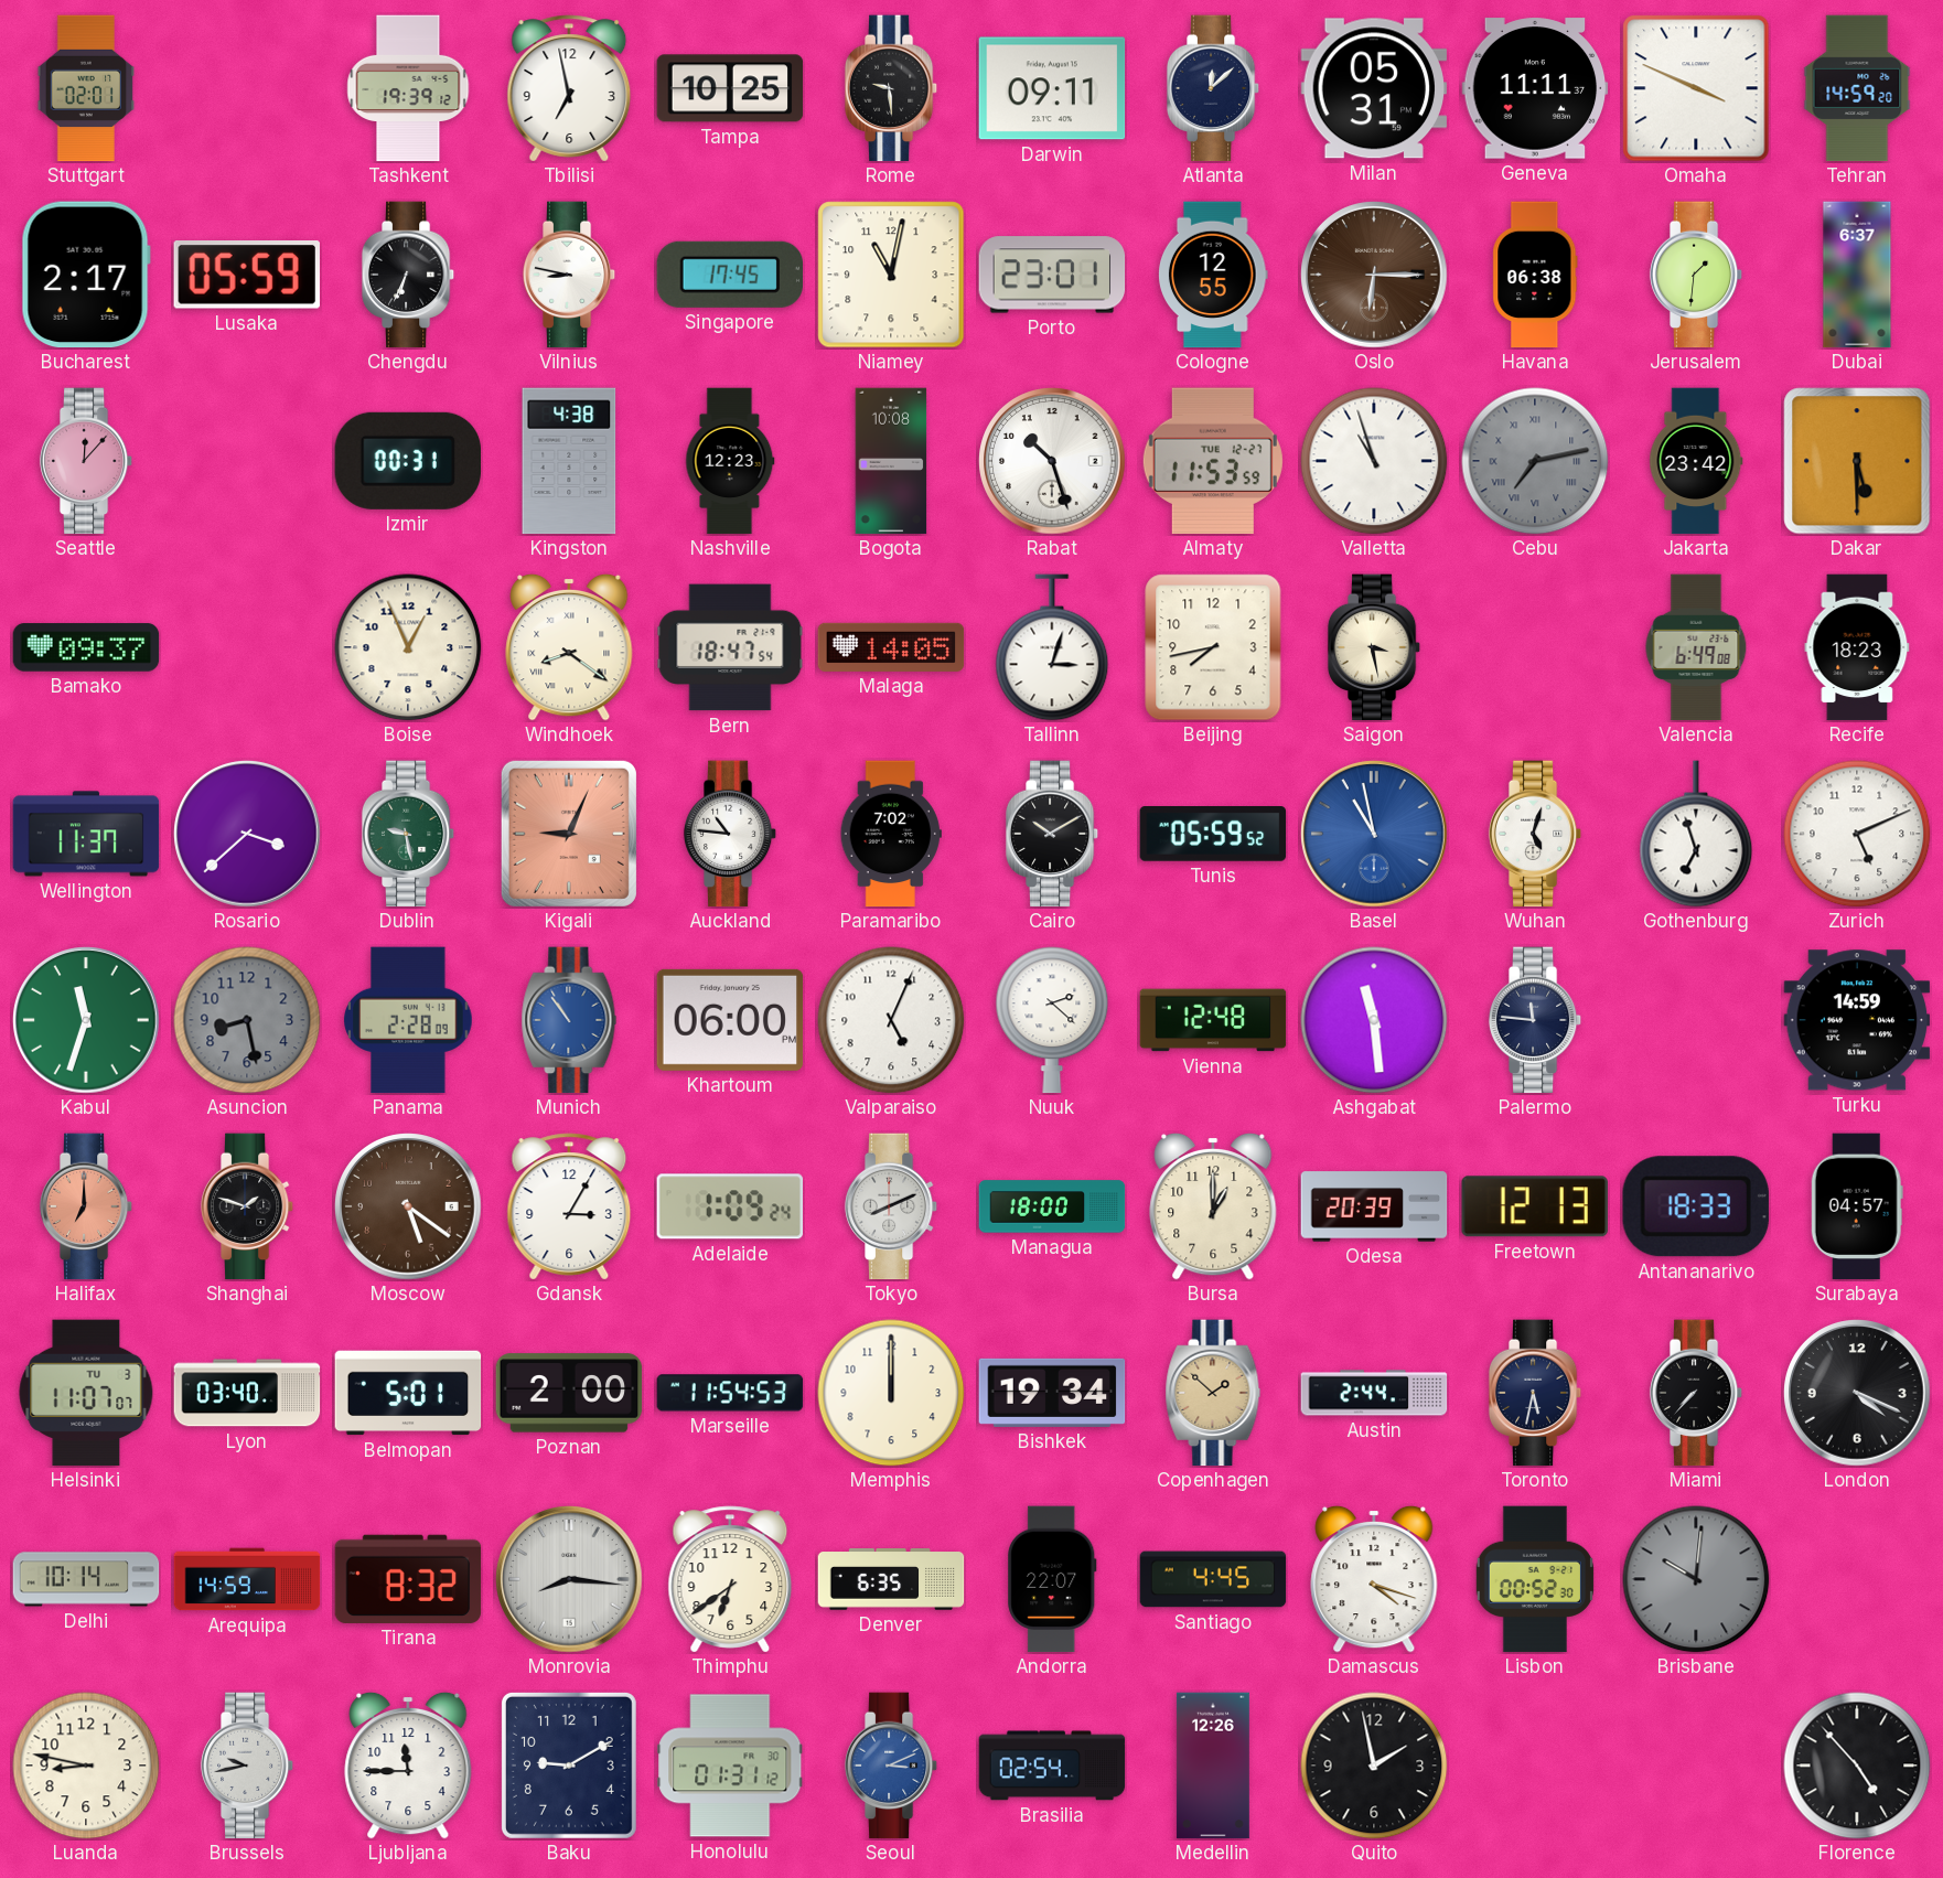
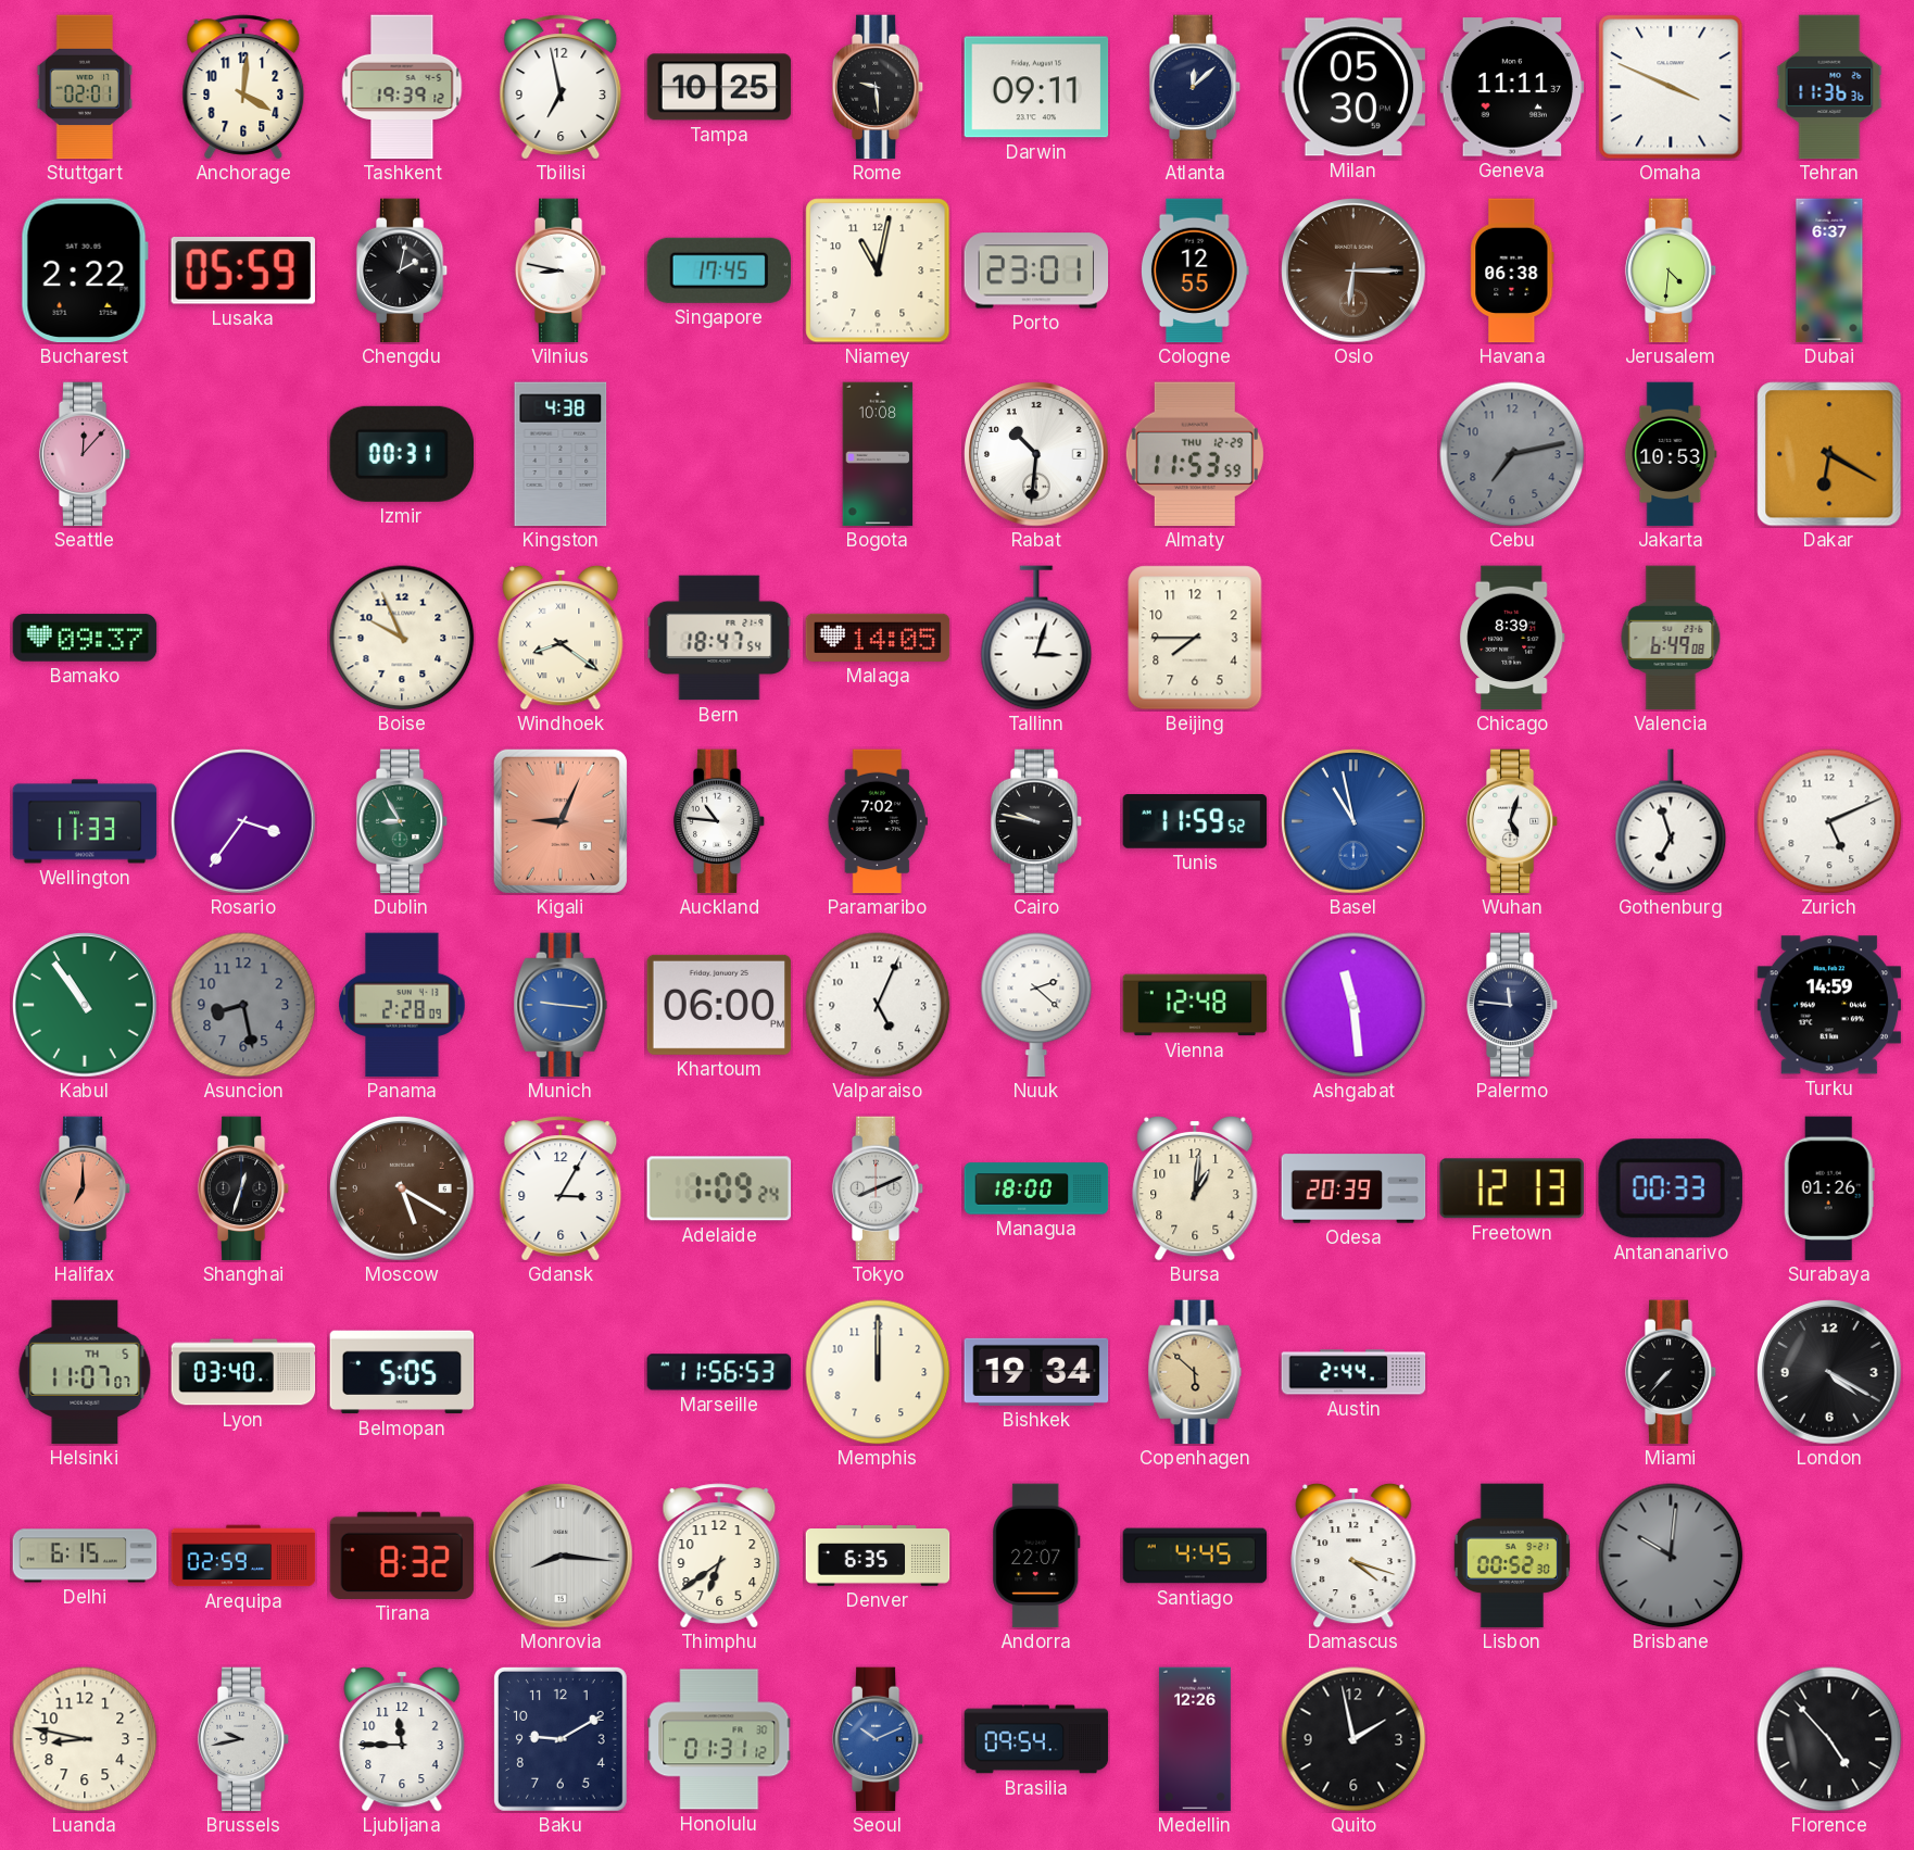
Anchorage: none -> 4:01 (243, 87)
Milan: 05:31 -> 05:30 (1353, 87)
Tehran: 14:59 -> 11:36 (1829, 87)
Bucharest: 2:17 -> 2:22 (85, 270)
Chengdu: 6:34 -> 2:02 (402, 270)
Jerusalem: 1:31 -> 4:31 (1671, 270)
Nashville: 12:23 -> none (730, 461)
Rabat: 10:27 -> 10:31 (1036, 454)
Almaty date: TUE 12-27 -> THU 12-29 (1195, 454)
Valletta: 10:57 -> none (1374, 461)
Cebu numerals: Roman -> Arabic (1512, 454)
Jakarta: 23:42 -> 10:53 (1671, 454)
Dakar: 5:30 -> 6:20 (1829, 454)
Boise: 12:56 -> 9:56 (402, 638)
Beijing: 7:43 -> 7:45 (1195, 638)
Saigon: 3:28 -> none (1374, 647)
Chicago: none -> 8:39 (1512, 638)
Recife: 18:23 -> none (1857, 647)
Wellington: 11:37 -> 11:33 (85, 821)
Rosario: 3:38 -> 3:36 (243, 821)
Dublin: 9:28 -> 8:55 (402, 821)
Cairo: 10:10 -> 9:47 (1036, 821)
Tunis: 05:59 -> 11:59 (1195, 822)
Kabul: 11:33 -> 10:54 (85, 1005)
Munich: 10:54 -> 9:16 (561, 1005)
Shanghai: 1:48 -> 12:33 (243, 1188)
Moscow: 5:21 -> 5:20 (402, 1188)
Bursa: 1:00 -> 1:01 (1195, 1188)
Antananarivo: 18:33 -> 00:33 (1671, 1188)
Surabaya: 04:57 -> 01:26 (1829, 1188)
Helsinki date: TU 3 -> TH 5 (85, 1372)
Belmopan: 5:01 -> 5:05 (402, 1372)
Poznan: 2:00 -> none (569, 1393)
Marseille: 11:54 -> 11:56 (719, 1372)
Copenhagen: 1:52 -> 5:52 (1195, 1372)
Toronto: 5:32 -> none (1535, 1393)
London: 4:19 -> 4:20 (1829, 1372)
Delhi: 10:14 -> 6:15 (85, 1556)
Arequipa: 14:59 -> 02:59 (243, 1556)
Seoul: 3:11 -> 10:11 (878, 1739)
Brasilia: 02:54 -> 09:54 (1036, 1739)
